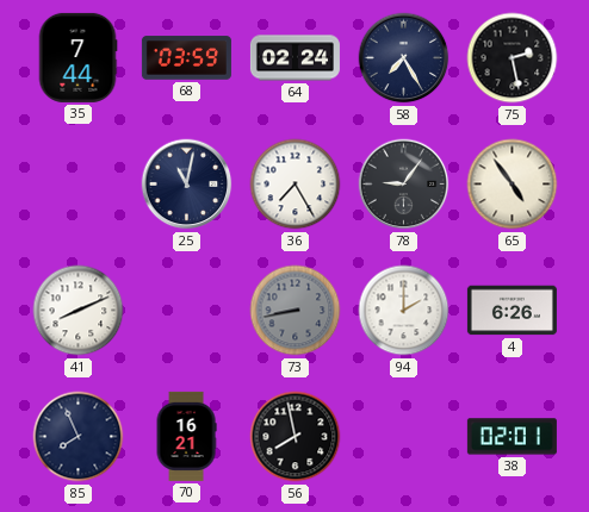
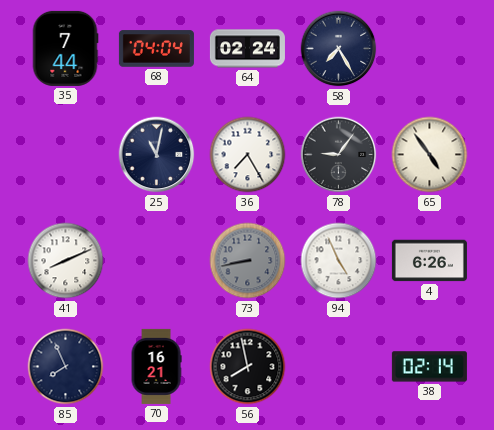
68: 03:59 -> 04:04 (156, 49)
75: 2:28 -> none (513, 58)
94: 2:00 -> 4:56 (339, 261)
38: 02:01 -> 02:14 (429, 367)
